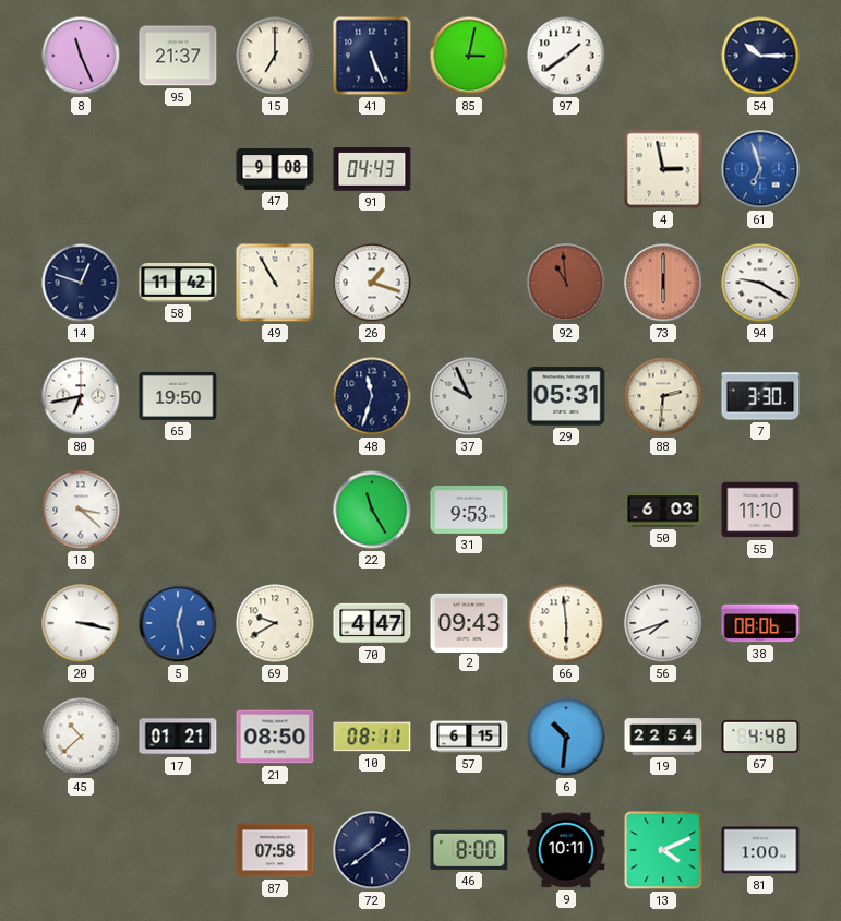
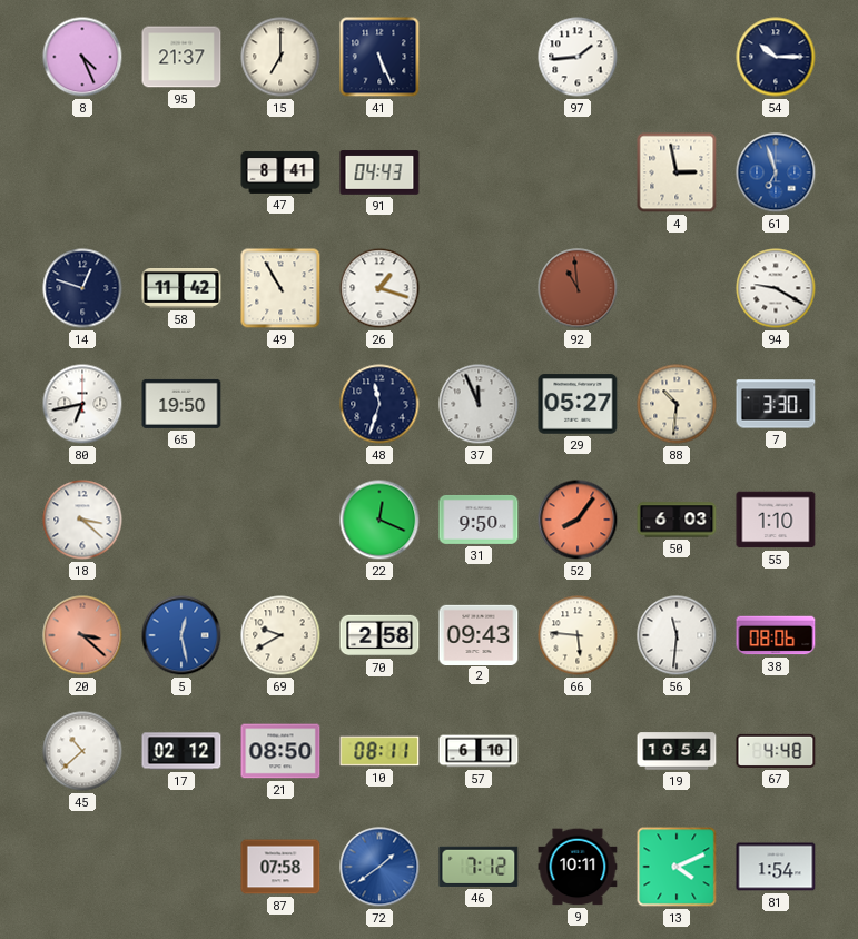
8: 11:26 -> 4:26 (82, 57)
85: 3:02 -> none (469, 56)
97: 1:39 -> 1:44 (578, 57)
47: 9:08 -> 8:41 (280, 172)
73: 6:00 -> none (663, 283)
37: 9:56 -> 11:56 (479, 404)
29: 05:31 -> 05:27 (578, 404)
88: 2:31 -> 10:31 (677, 404)
22: 11:25 -> 12:19 (379, 520)
31: 9:53 -> 9:50 (479, 520)
52: none -> 8:06 (578, 520)
55: 11:10 -> 1:10 (776, 520)
20: 3:17 -> 3:22 (82, 635)
20 dial: white -> salmon (82, 635)
70: 4:47 -> 2:58 (379, 635)
66: 5:59 -> 5:46 (578, 635)
56: 7:42 -> 11:31 (677, 635)
17: 01:21 -> 02:12 (181, 751)
57: 6:15 -> 6:10 (479, 751)
6: 10:31 -> none (566, 737)
19: 22:54 -> 10:54 (677, 751)
72 dial: navy -> blue (379, 867)
46: 8:00 -> 7:12 (479, 867)
81: 1:00 -> 1:54 (776, 867)
